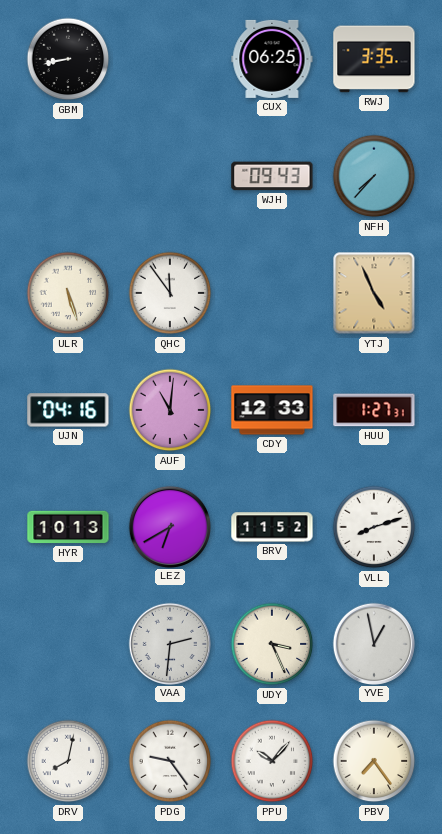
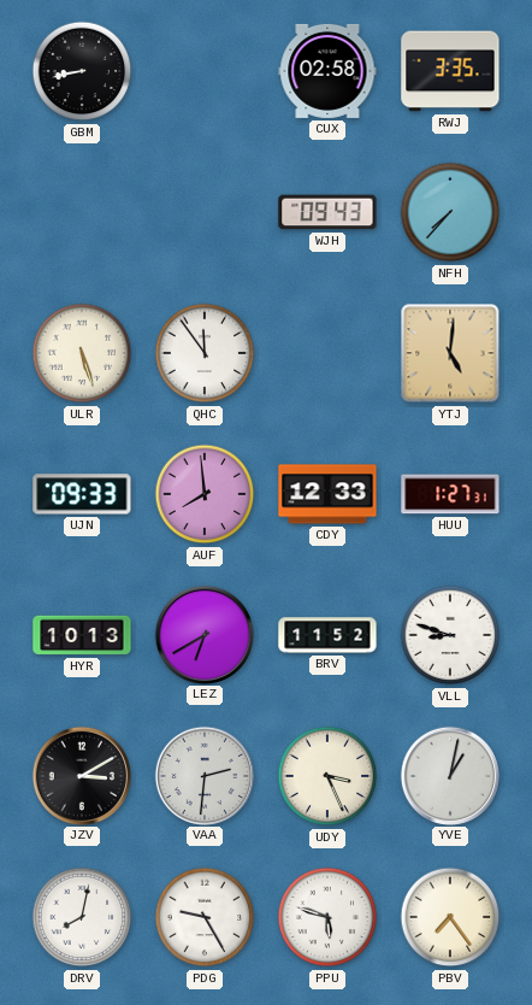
CUX: 06:25 -> 02:58 (327, 71)
YTJ: 4:56 -> 5:01 (450, 353)
UJN: 04:16 -> 09:33 (82, 494)
AUF: 11:01 -> 7:59 (205, 494)
VLL: 8:12 -> 8:48 (450, 635)
JZV: none -> 3:10 (81, 775)
YVE: 12:58 -> 1:02 (449, 775)
PDG: 9:24 -> 9:25 (205, 917)
PPU: 10:07 -> 5:48 (327, 917)
